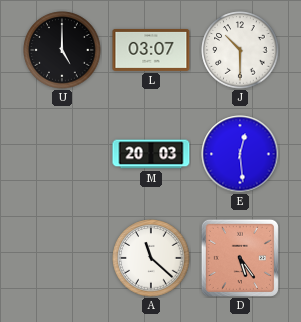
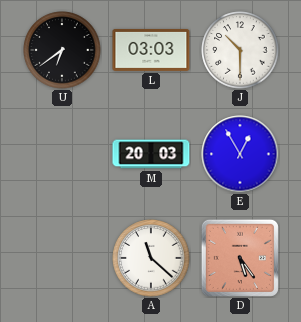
U: 5:00 -> 6:39 (62, 50)
L: 03:07 -> 03:03 (151, 50)
E: 12:29 -> 12:55 (240, 154)
